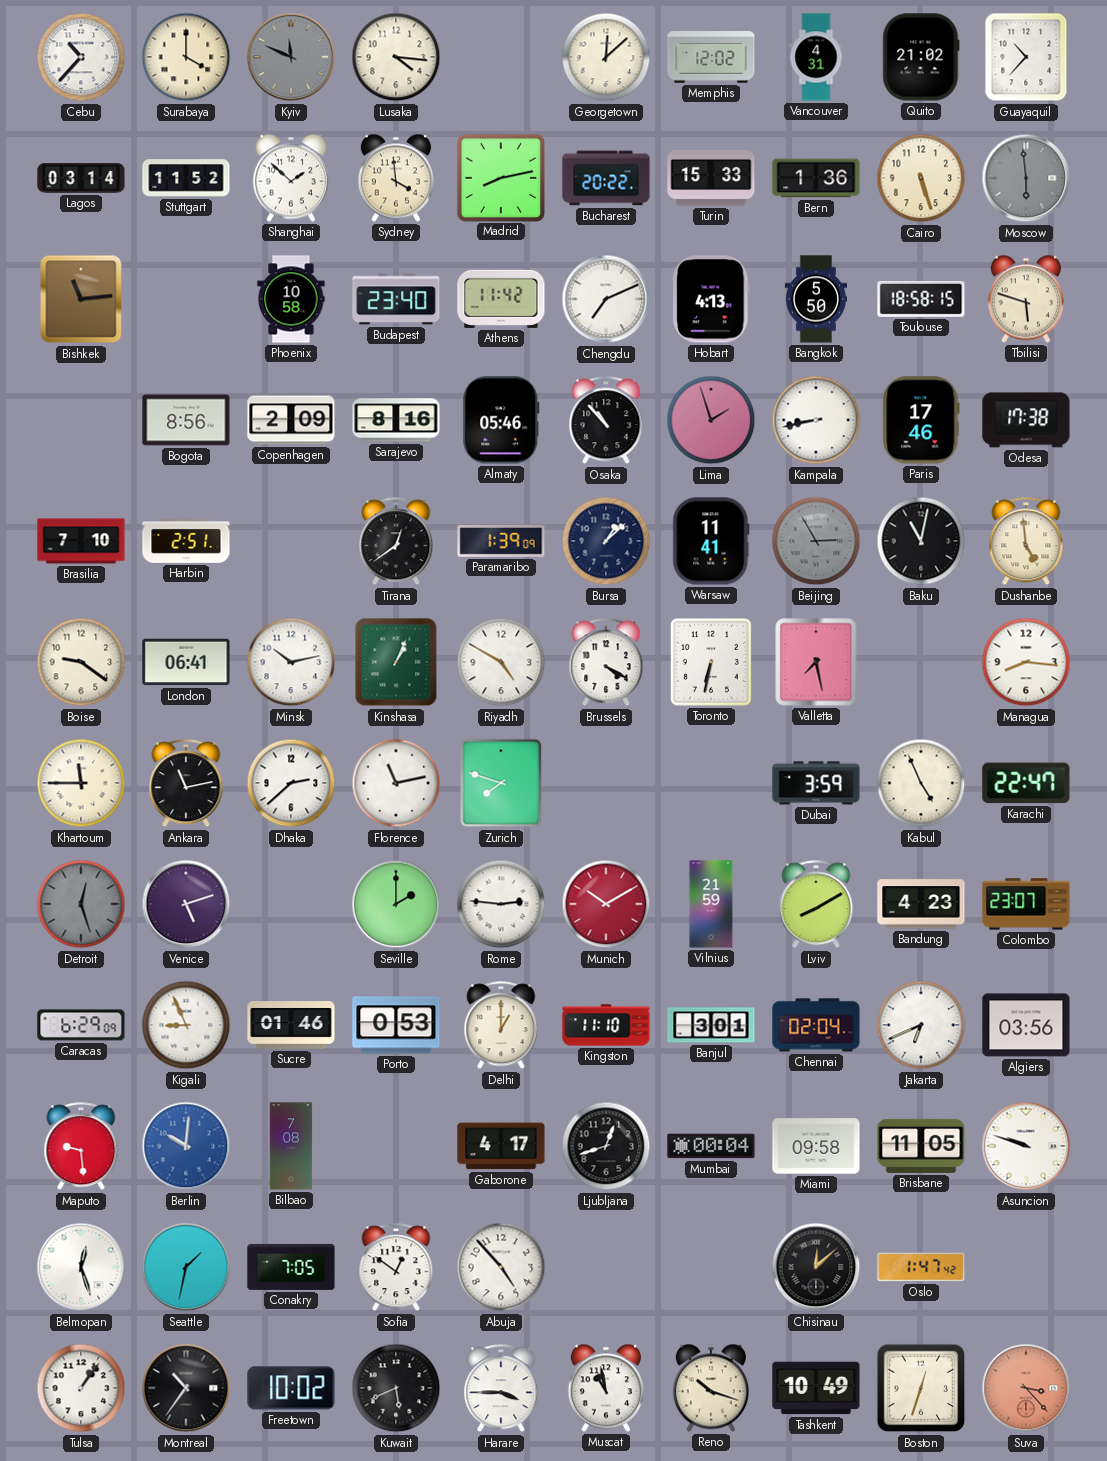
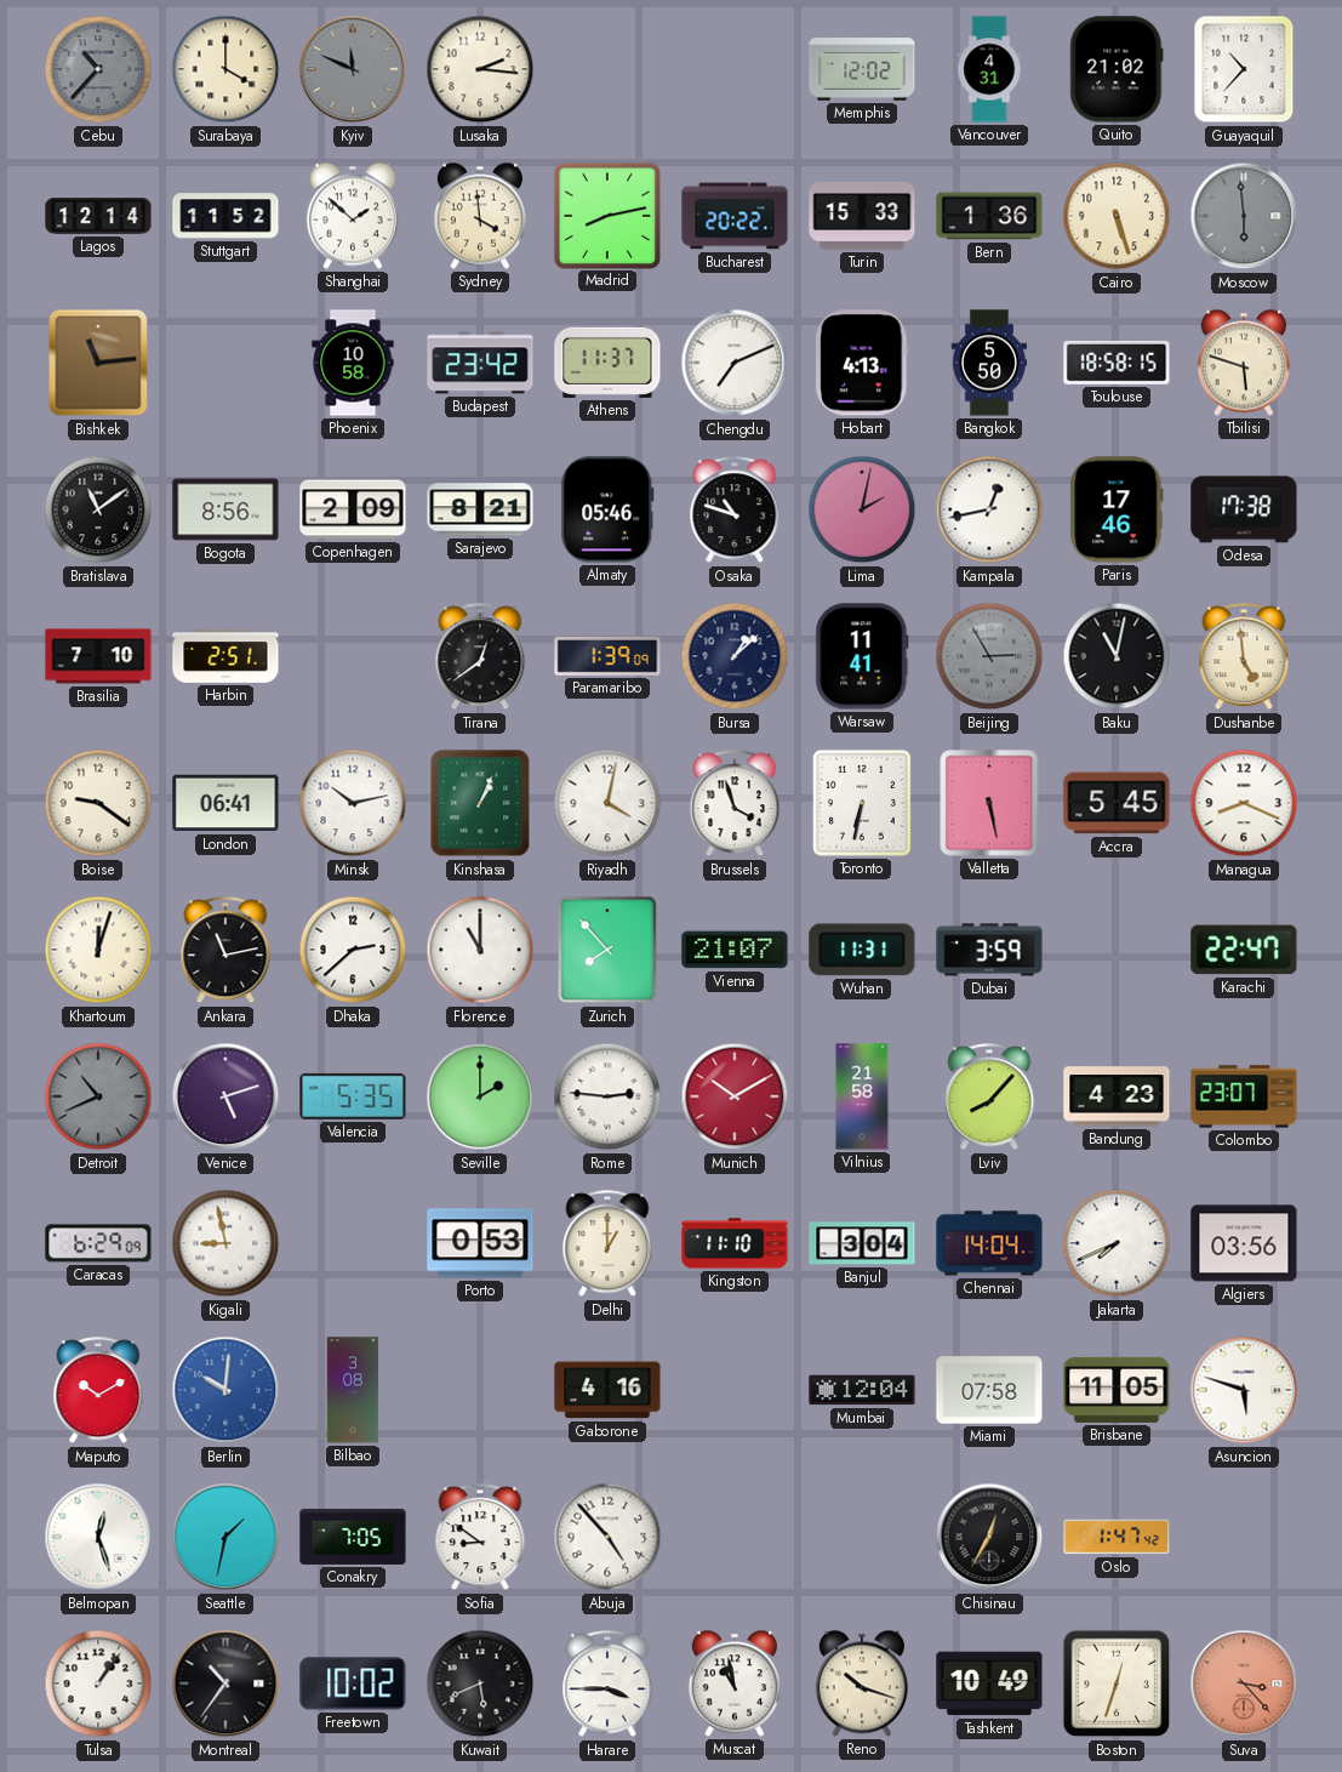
Cebu dial: white -> grey (98, 69)
Lusaka: 4:16 -> 2:16 (480, 69)
Georgetown: 12:08 -> none (606, 57)
Lagos: 03:14 -> 12:14 (98, 216)
Budapest: 23:40 -> 23:42 (480, 363)
Athens: 11:42 -> 11:37 (607, 363)
Bratislava: none -> 11:09 (98, 509)
Sarajevo: 8:16 -> 8:21 (480, 509)
Osaka: 10:53 -> 10:48 (735, 511)
Lima: 1:57 -> 2:02 (862, 509)
Kampala: 8:43 -> 12:43 (989, 509)
Riyadh: 4:50 -> 4:02 (607, 803)
Brussels: 4:20 -> 3:57 (735, 804)
Valletta: 7:28 -> 5:28 (989, 803)
Accra: none -> 5:45 (1117, 803)
Managua: 8:16 -> 8:19 (1244, 803)
Khartoum: 11:45 -> 12:03 (98, 950)
Florence: 11:13 -> 11:00 (480, 950)
Zurich: 7:48 -> 7:53 (607, 950)
Vienna: none -> 21:07 (735, 950)
Wuhan: none -> 11:31 (862, 950)
Kabul: 4:56 -> none (921, 783)
Detroit: 12:27 -> 10:41 (98, 1096)
Valencia: none -> 5:35 (353, 1096)
Vilnius: 21:59 -> 21:58 (862, 1096)
Lviv: 8:10 -> 8:07 (989, 1098)
Kigali: 8:56 -> 8:58 (225, 1243)
Sucre: 01:46 -> none (291, 1026)
Banjul: 3:01 -> 3:04 (862, 1243)
Chennai: 02:04 -> 14:04 (989, 1243)
Jakarta: 6:41 -> 7:41 (1117, 1243)
Maputo: 9:29 -> 10:10 (98, 1391)
Bilbao: 7:08 -> 3:08 (353, 1390)
Gaborone: 4:17 -> 4:16 (607, 1390)
Ljubljana: 12:42 -> none (606, 1146)
Mumbai: 00:04 -> 12:04 (862, 1390)
Miami: 09:58 -> 07:58 (989, 1390)
Asuncion: 9:48 -> 5:48 (1244, 1390)
Sofia: 12:51 -> 8:51 (480, 1538)
Chisinau: 12:08 -> 12:35 (989, 1537)
